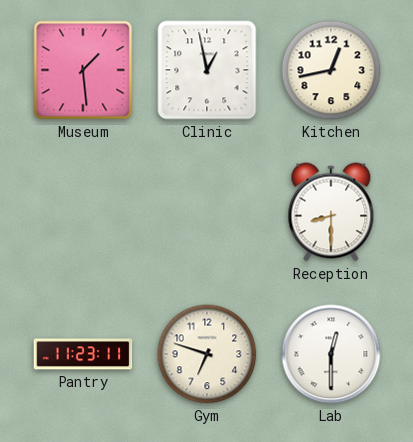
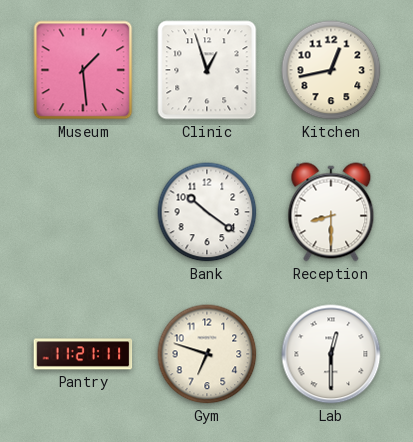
Clinic: 12:58 -> 12:57 (207, 70)
Bank: none -> 10:21 (207, 212)
Pantry: 11:23 -> 11:21 (83, 354)
